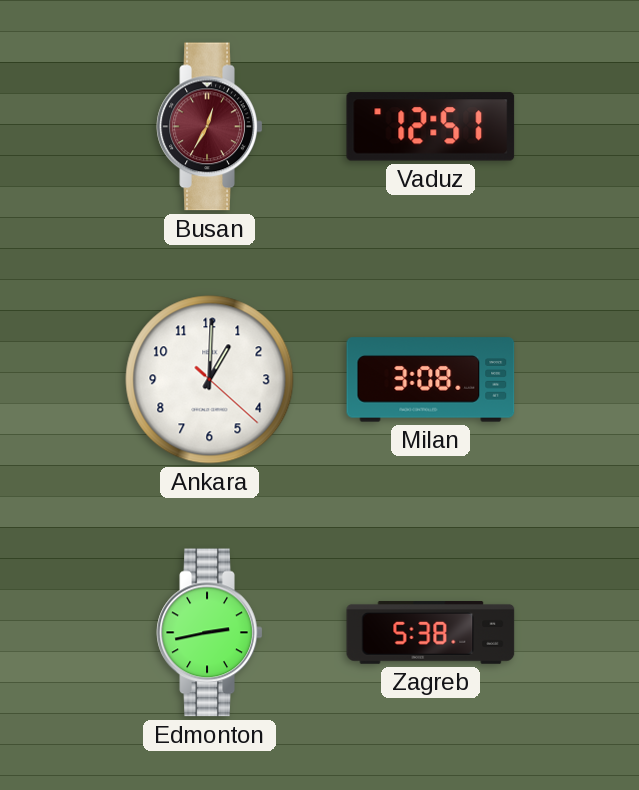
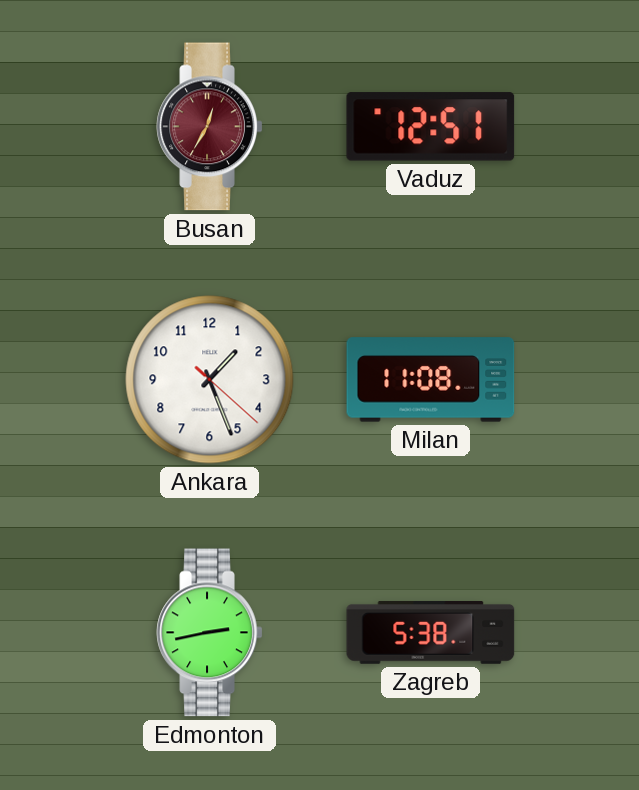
Ankara: 1:00 -> 1:26 (210, 380)
Milan: 3:08 -> 11:08 (431, 380)
